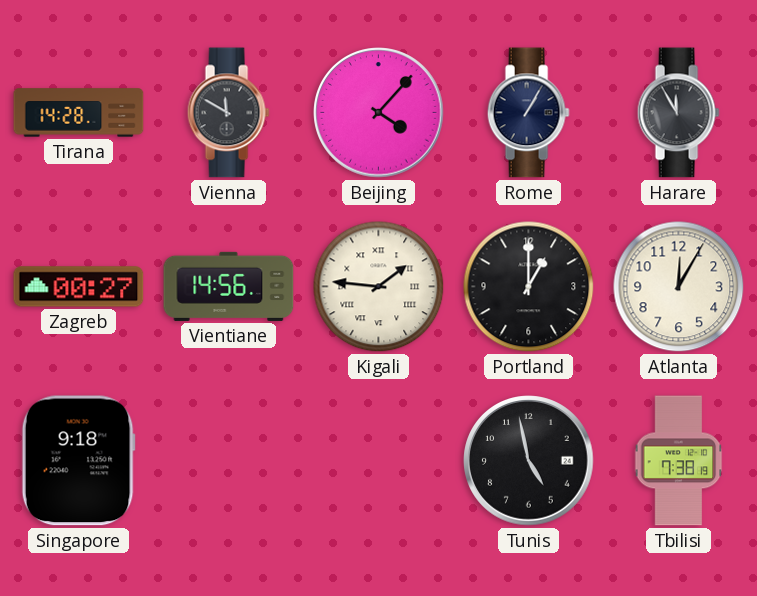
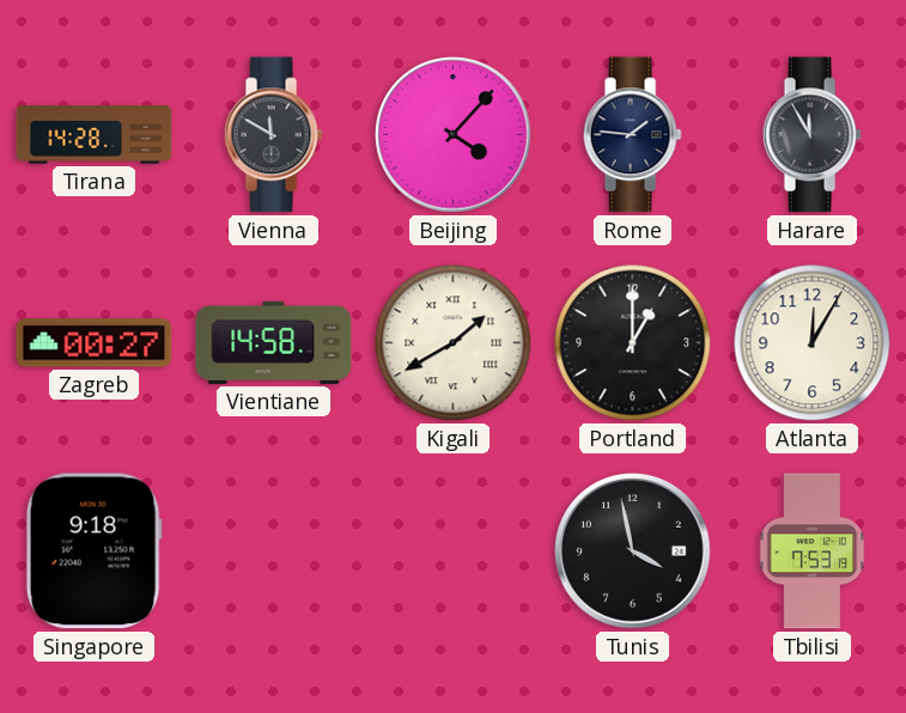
Rome: 1:05 -> 1:46 (632, 135)
Vientiane: 14:56 -> 14:58 (274, 342)
Kigali: 1:46 -> 1:40 (454, 343)
Tunis: 4:58 -> 3:58 (633, 551)
Tbilisi: 7:38 -> 7:53 (813, 551)
